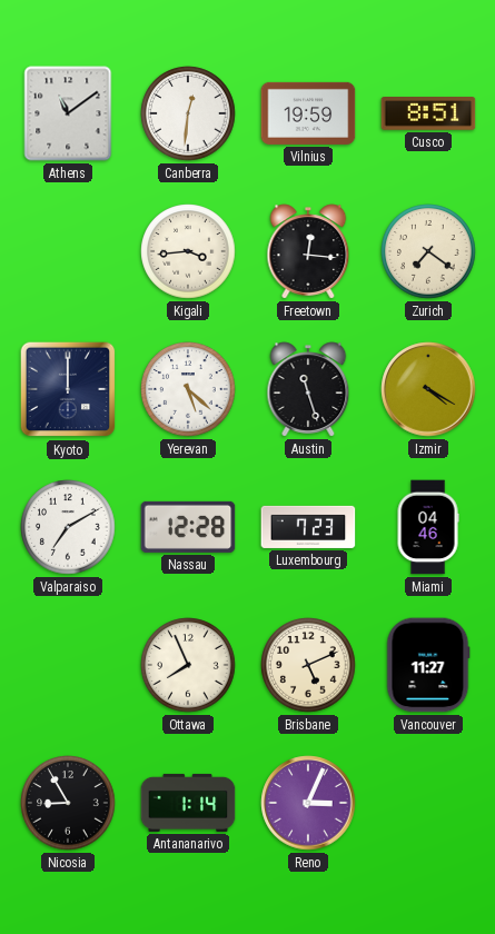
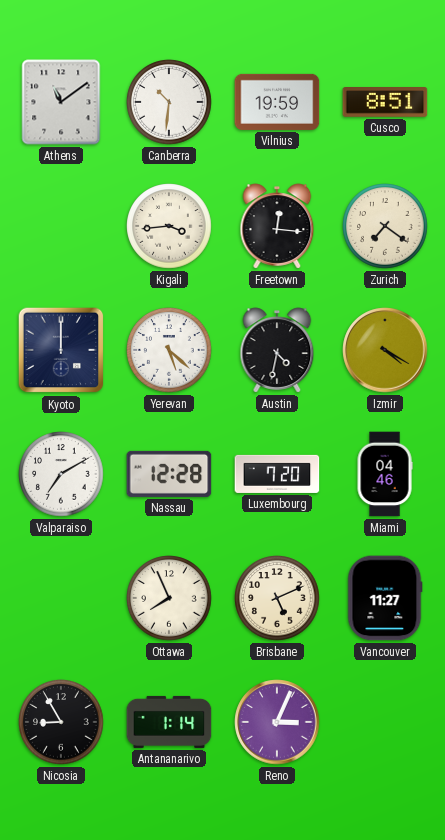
Canberra: 12:31 -> 10:31 (169, 102)
Austin: 11:27 -> 4:32 (277, 350)
Luxembourg: 7:23 -> 7:20 (277, 474)
